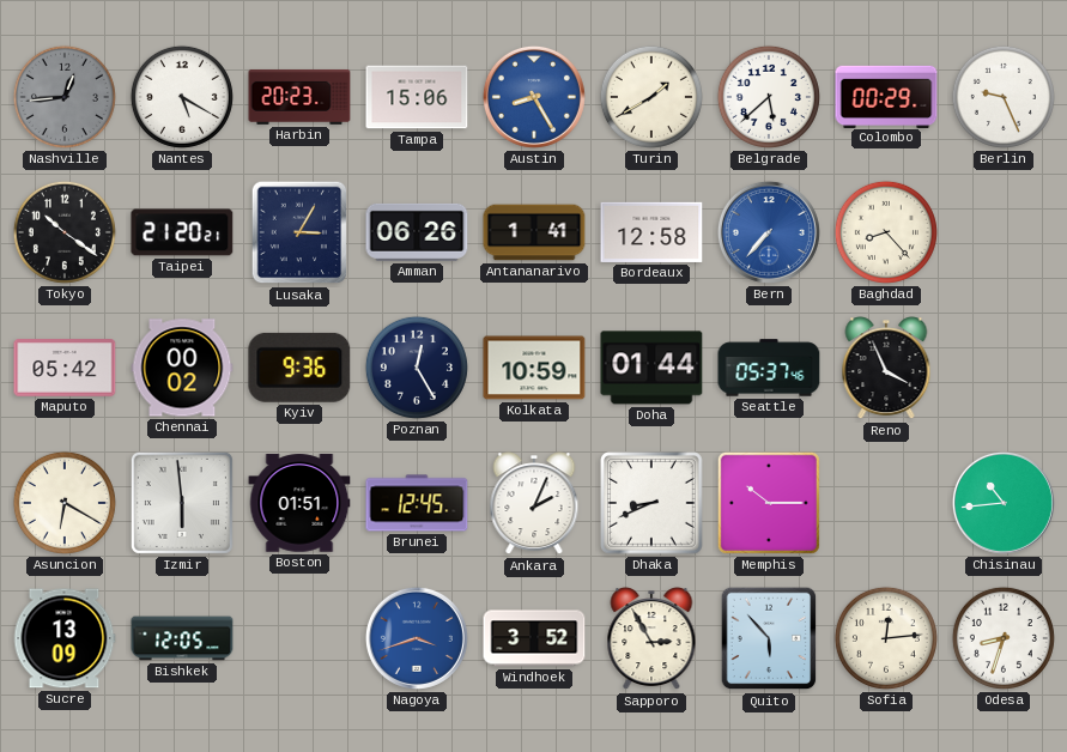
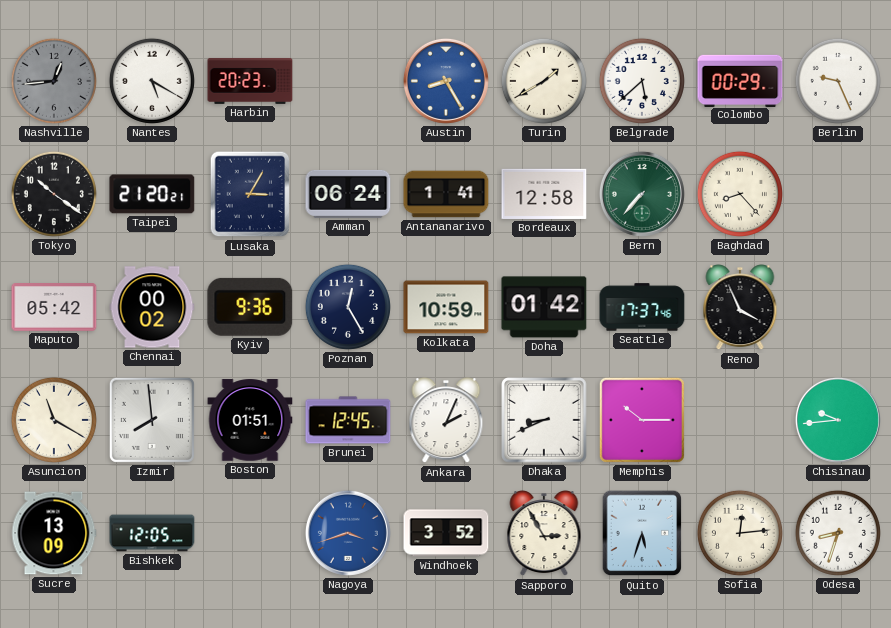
Tampa: 15:06 -> none (417, 97)
Amman: 06:26 -> 06:24 (348, 194)
Bern dial: blue -> green (642, 194)
Doha: 01:44 -> 01:42 (544, 307)
Seattle: 05:37 -> 17:37 (642, 307)
Asuncion: 6:20 -> 11:20 (54, 420)
Izmir: 5:59 -> 7:59 (152, 420)
Chisinau: 10:44 -> 9:44 (838, 420)
Quito: 5:53 -> 5:33 (642, 533)
